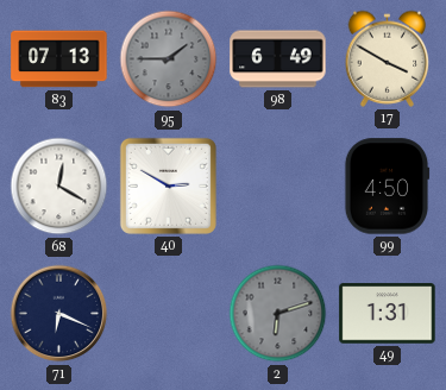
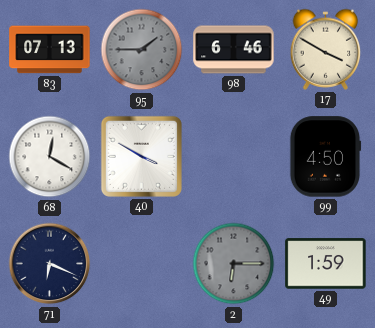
98: 6:49 -> 6:46 (234, 50)
40: 2:50 -> 3:50 (141, 156)
2: 6:12 -> 6:15 (234, 264)
49: 1:31 -> 1:59 (326, 264)
